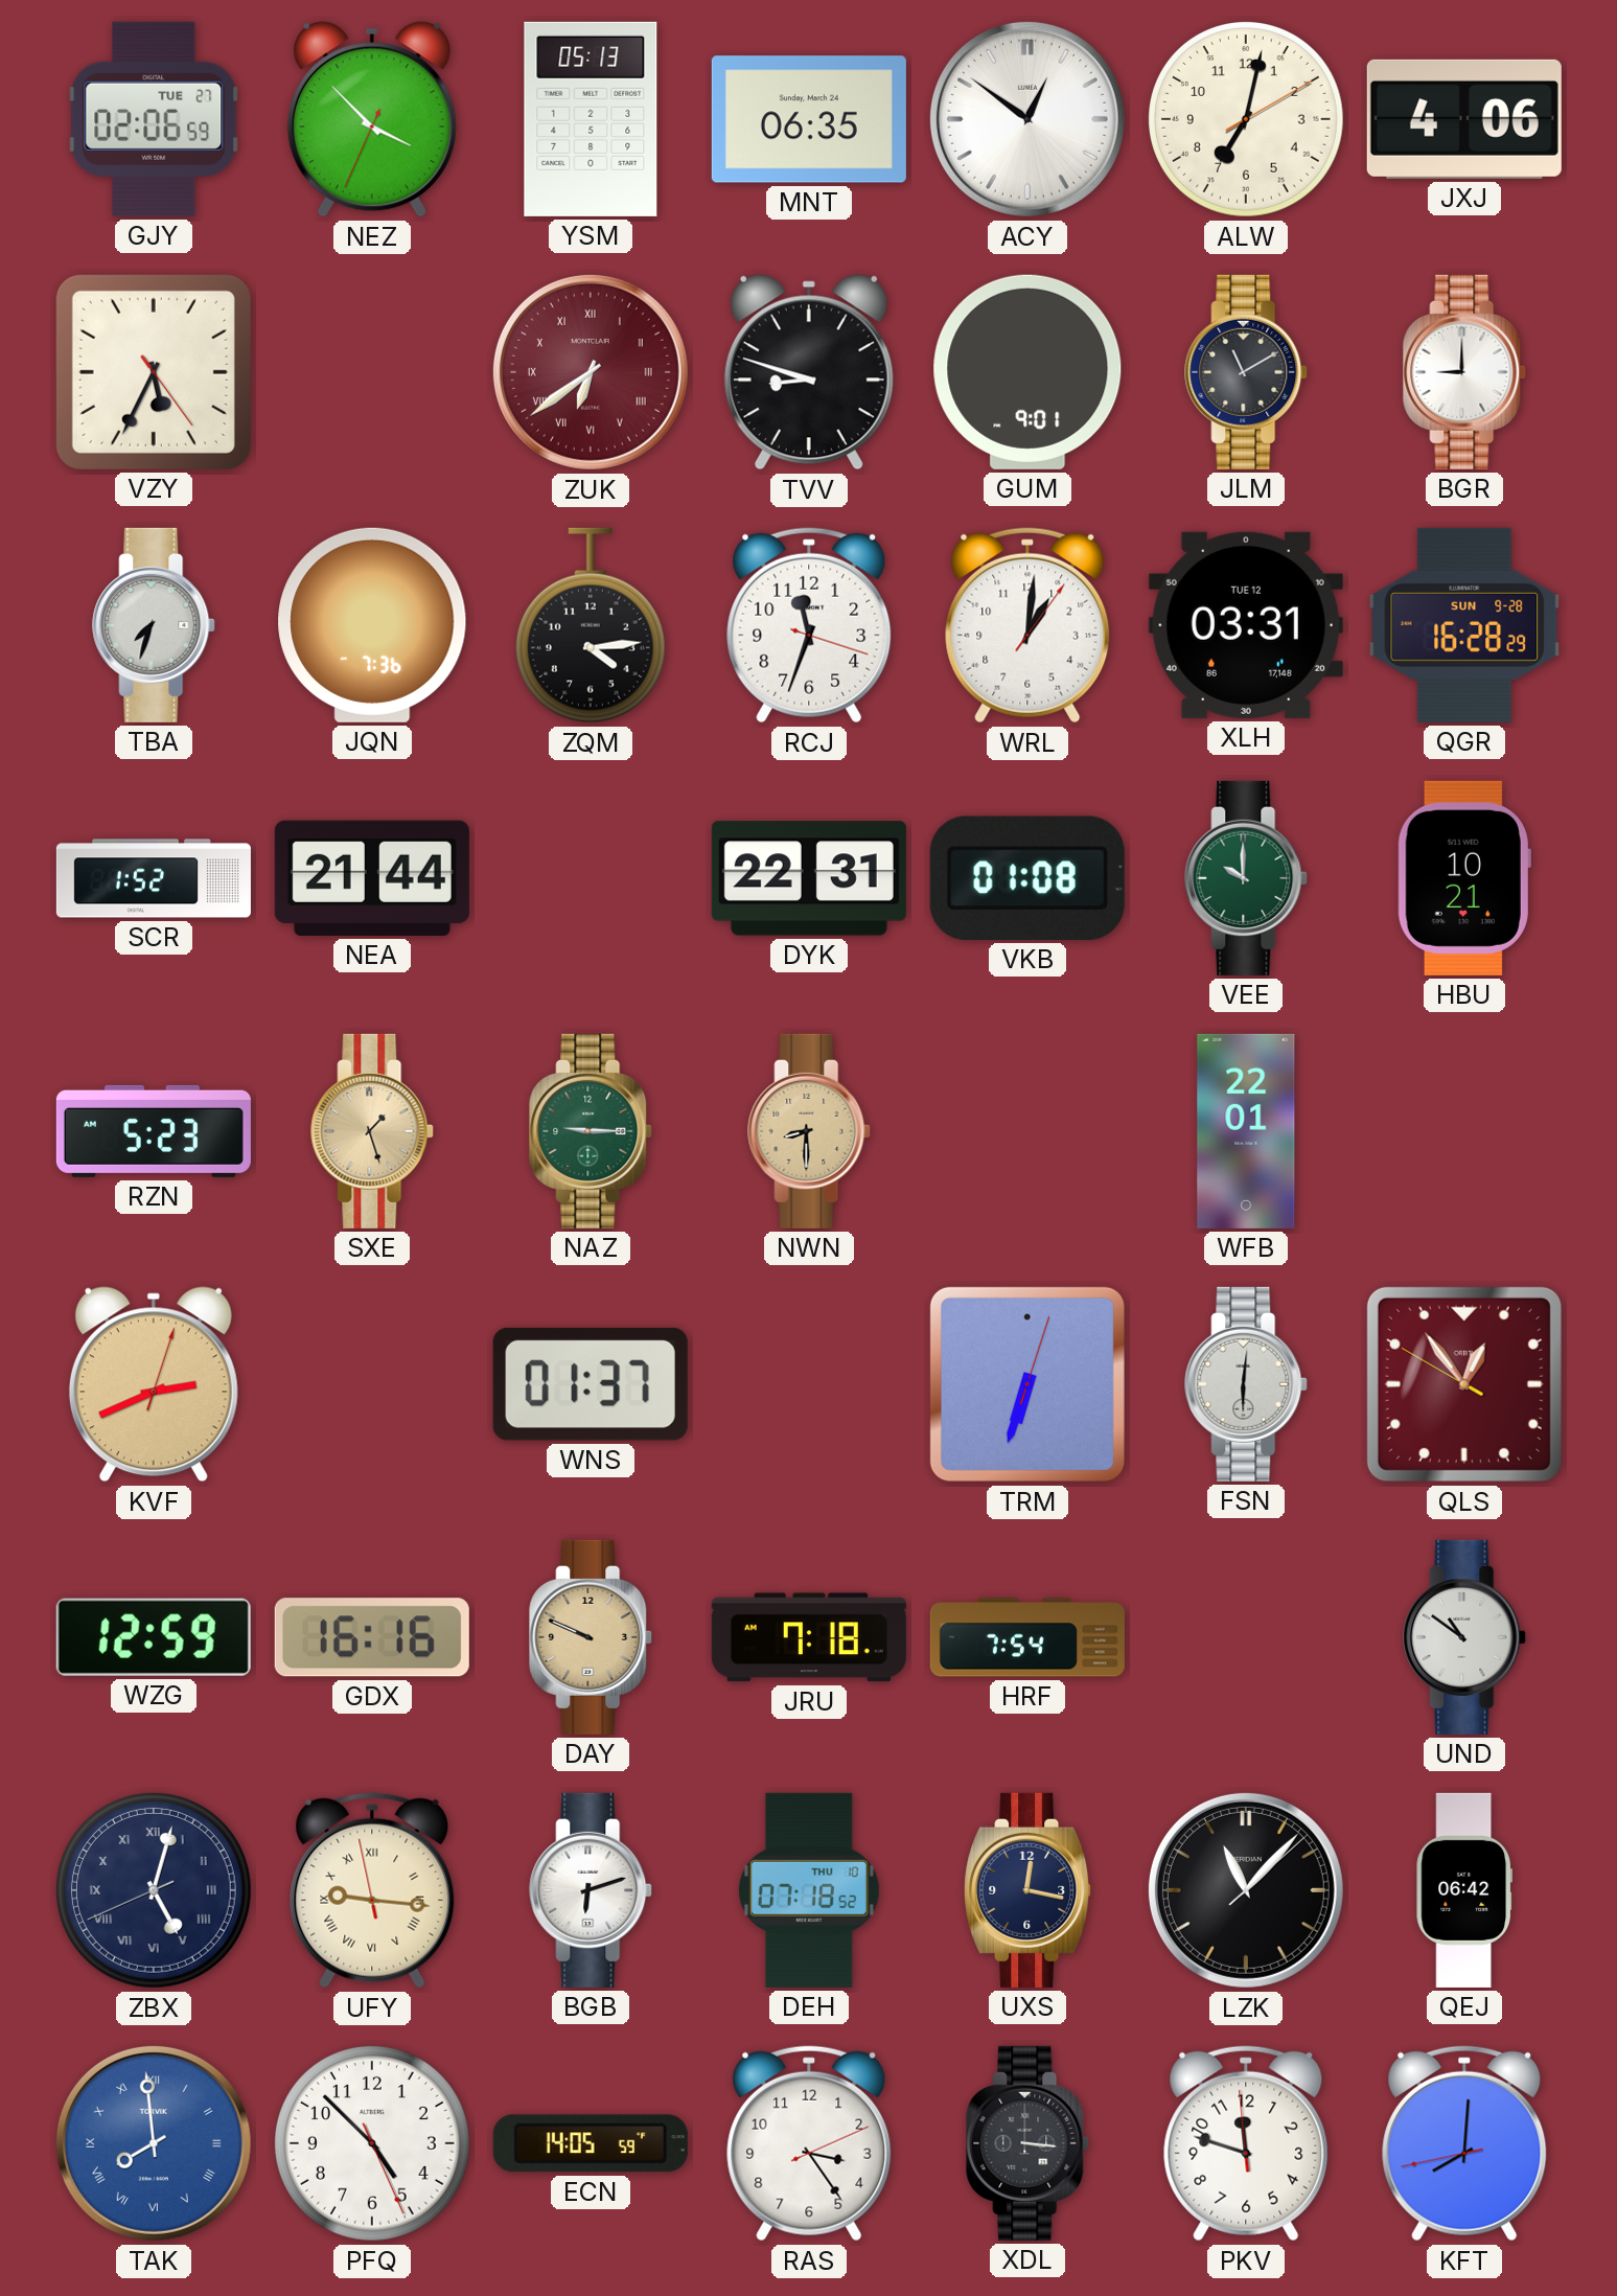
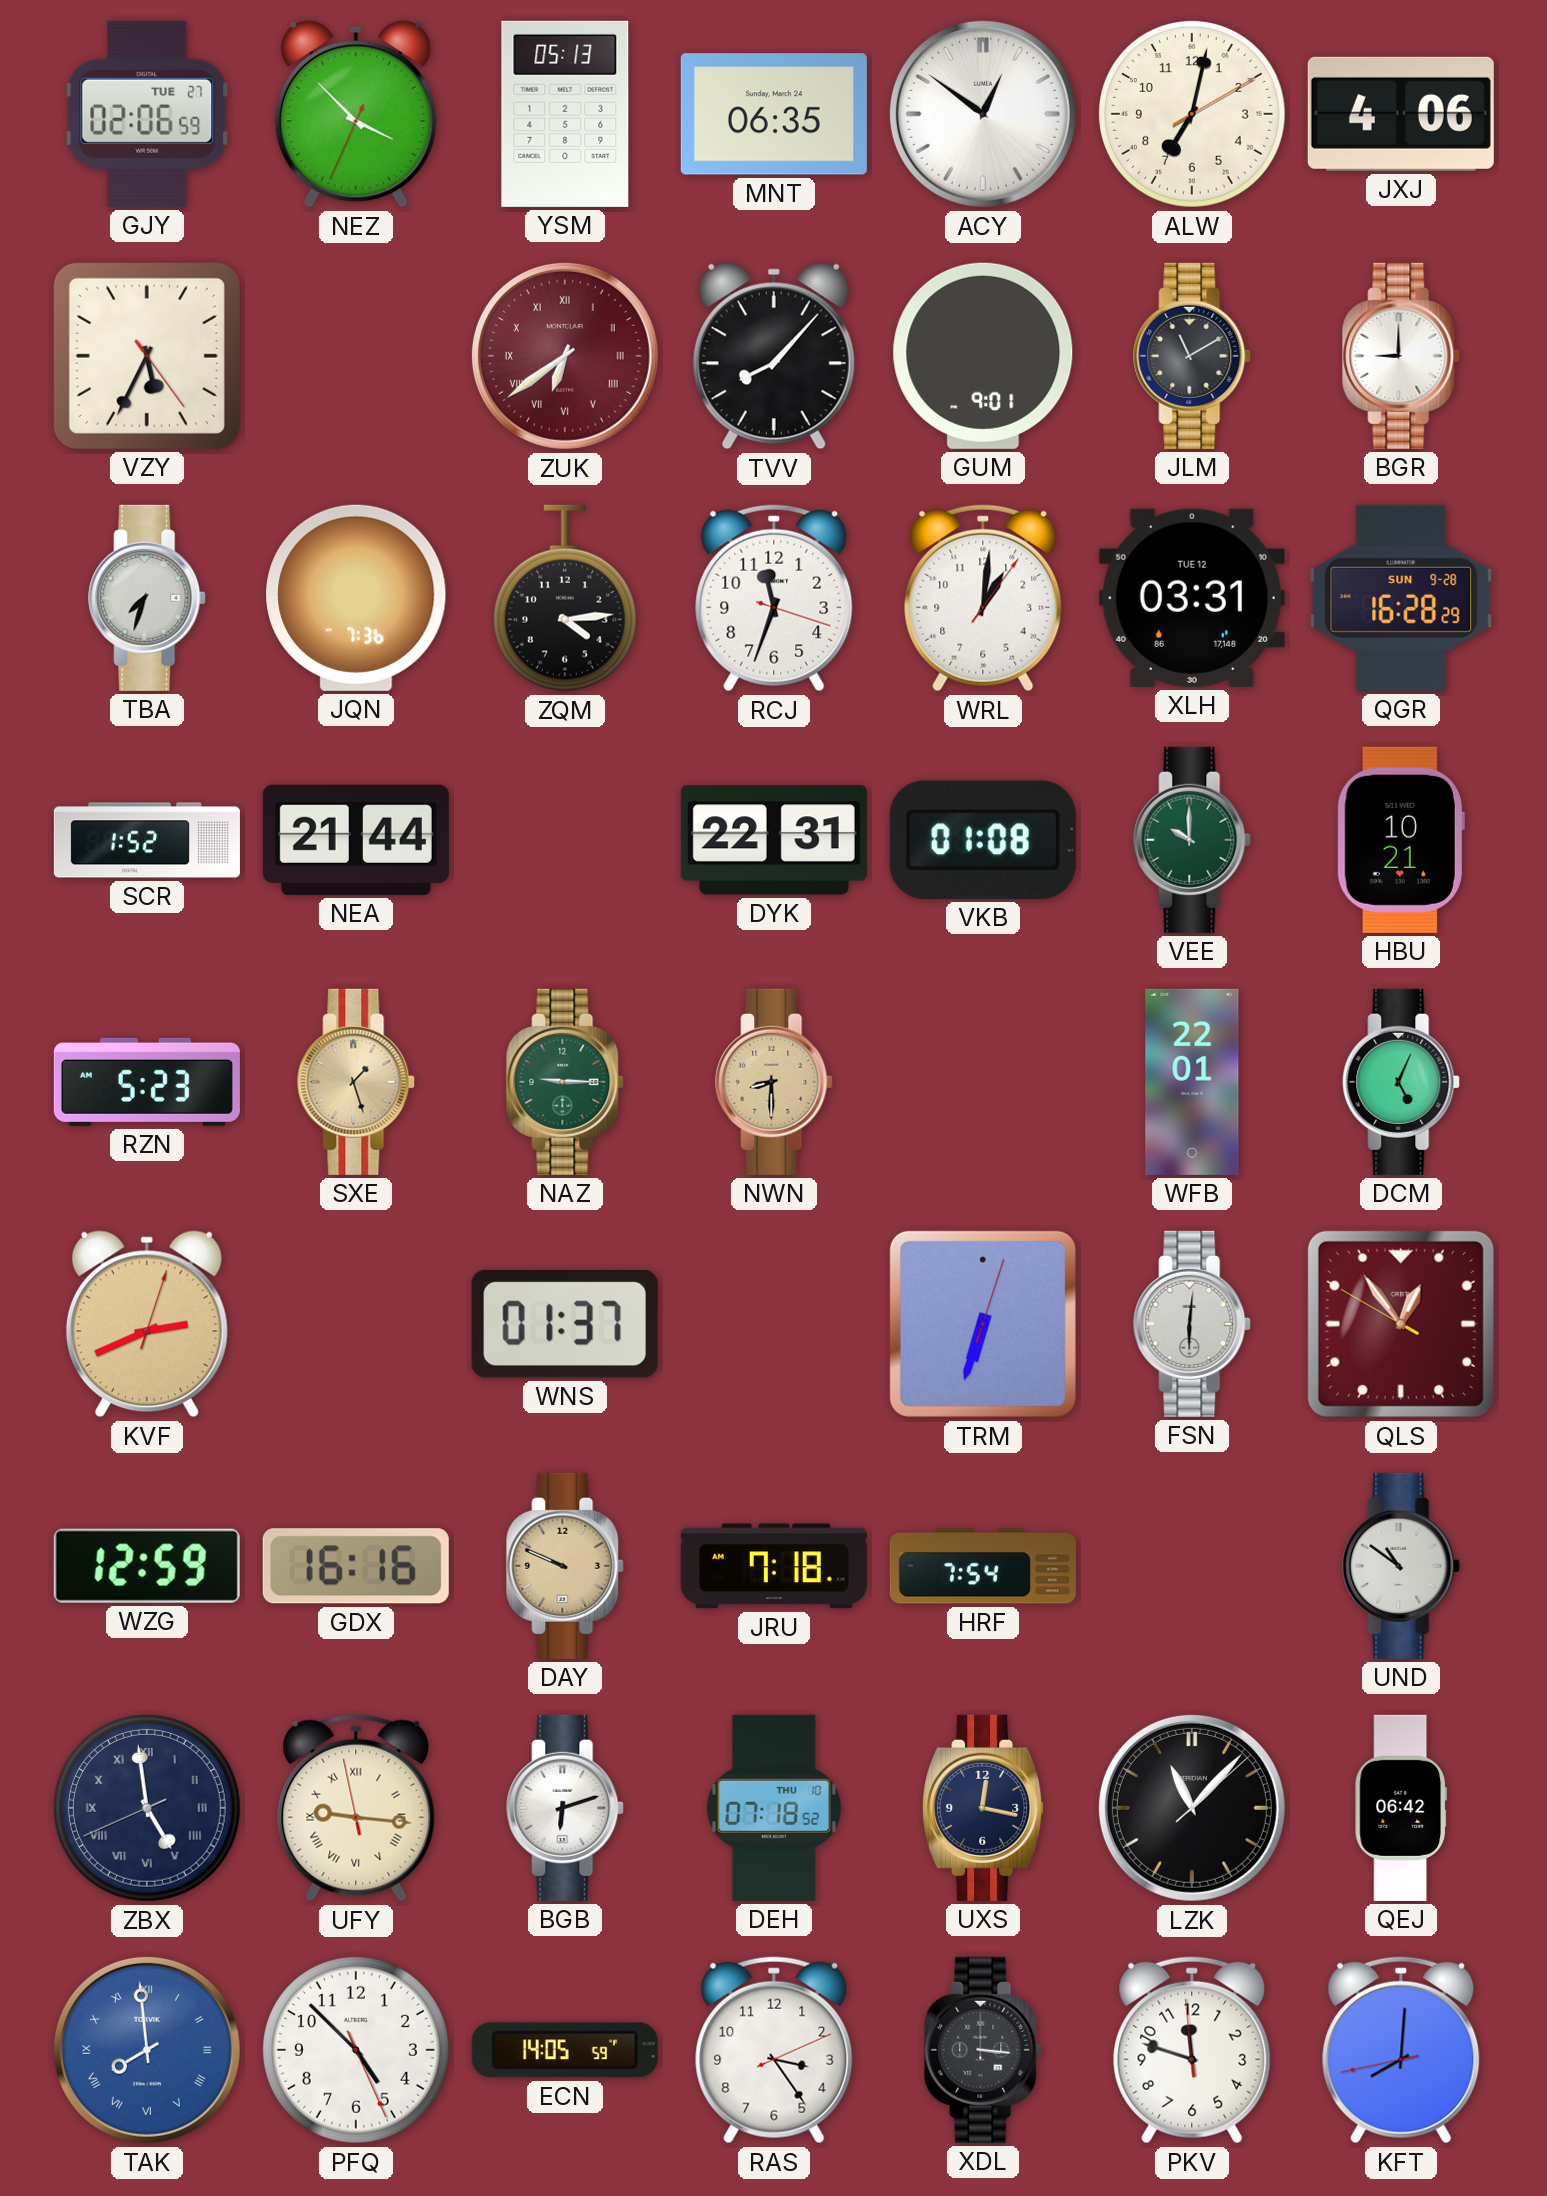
TVV: 8:48 -> 8:07 (774, 356)
DCM: none -> 5:04 (1402, 1082)
ZBX: 5:02 -> 4:58 (147, 1808)
